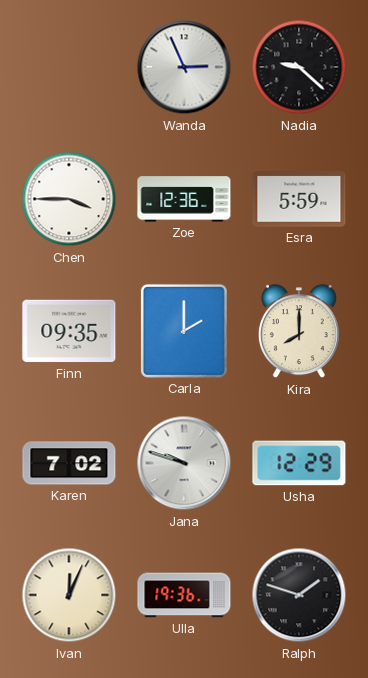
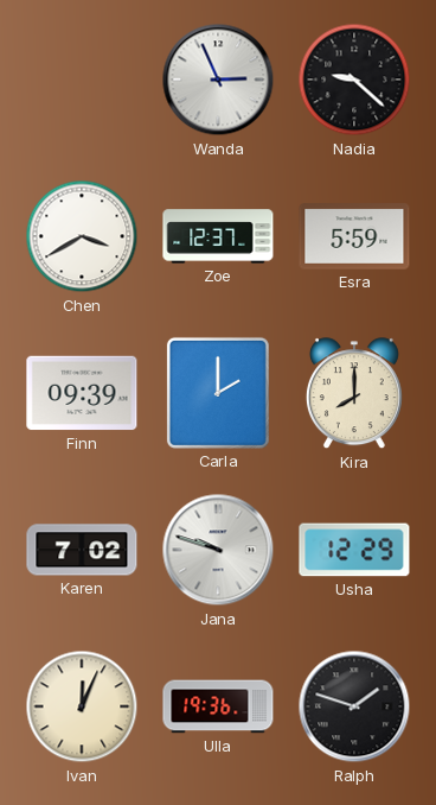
Chen: 3:45 -> 3:40 (82, 236)
Zoe: 12:36 -> 12:37 (218, 236)
Finn: 09:35 -> 09:39 (82, 393)
